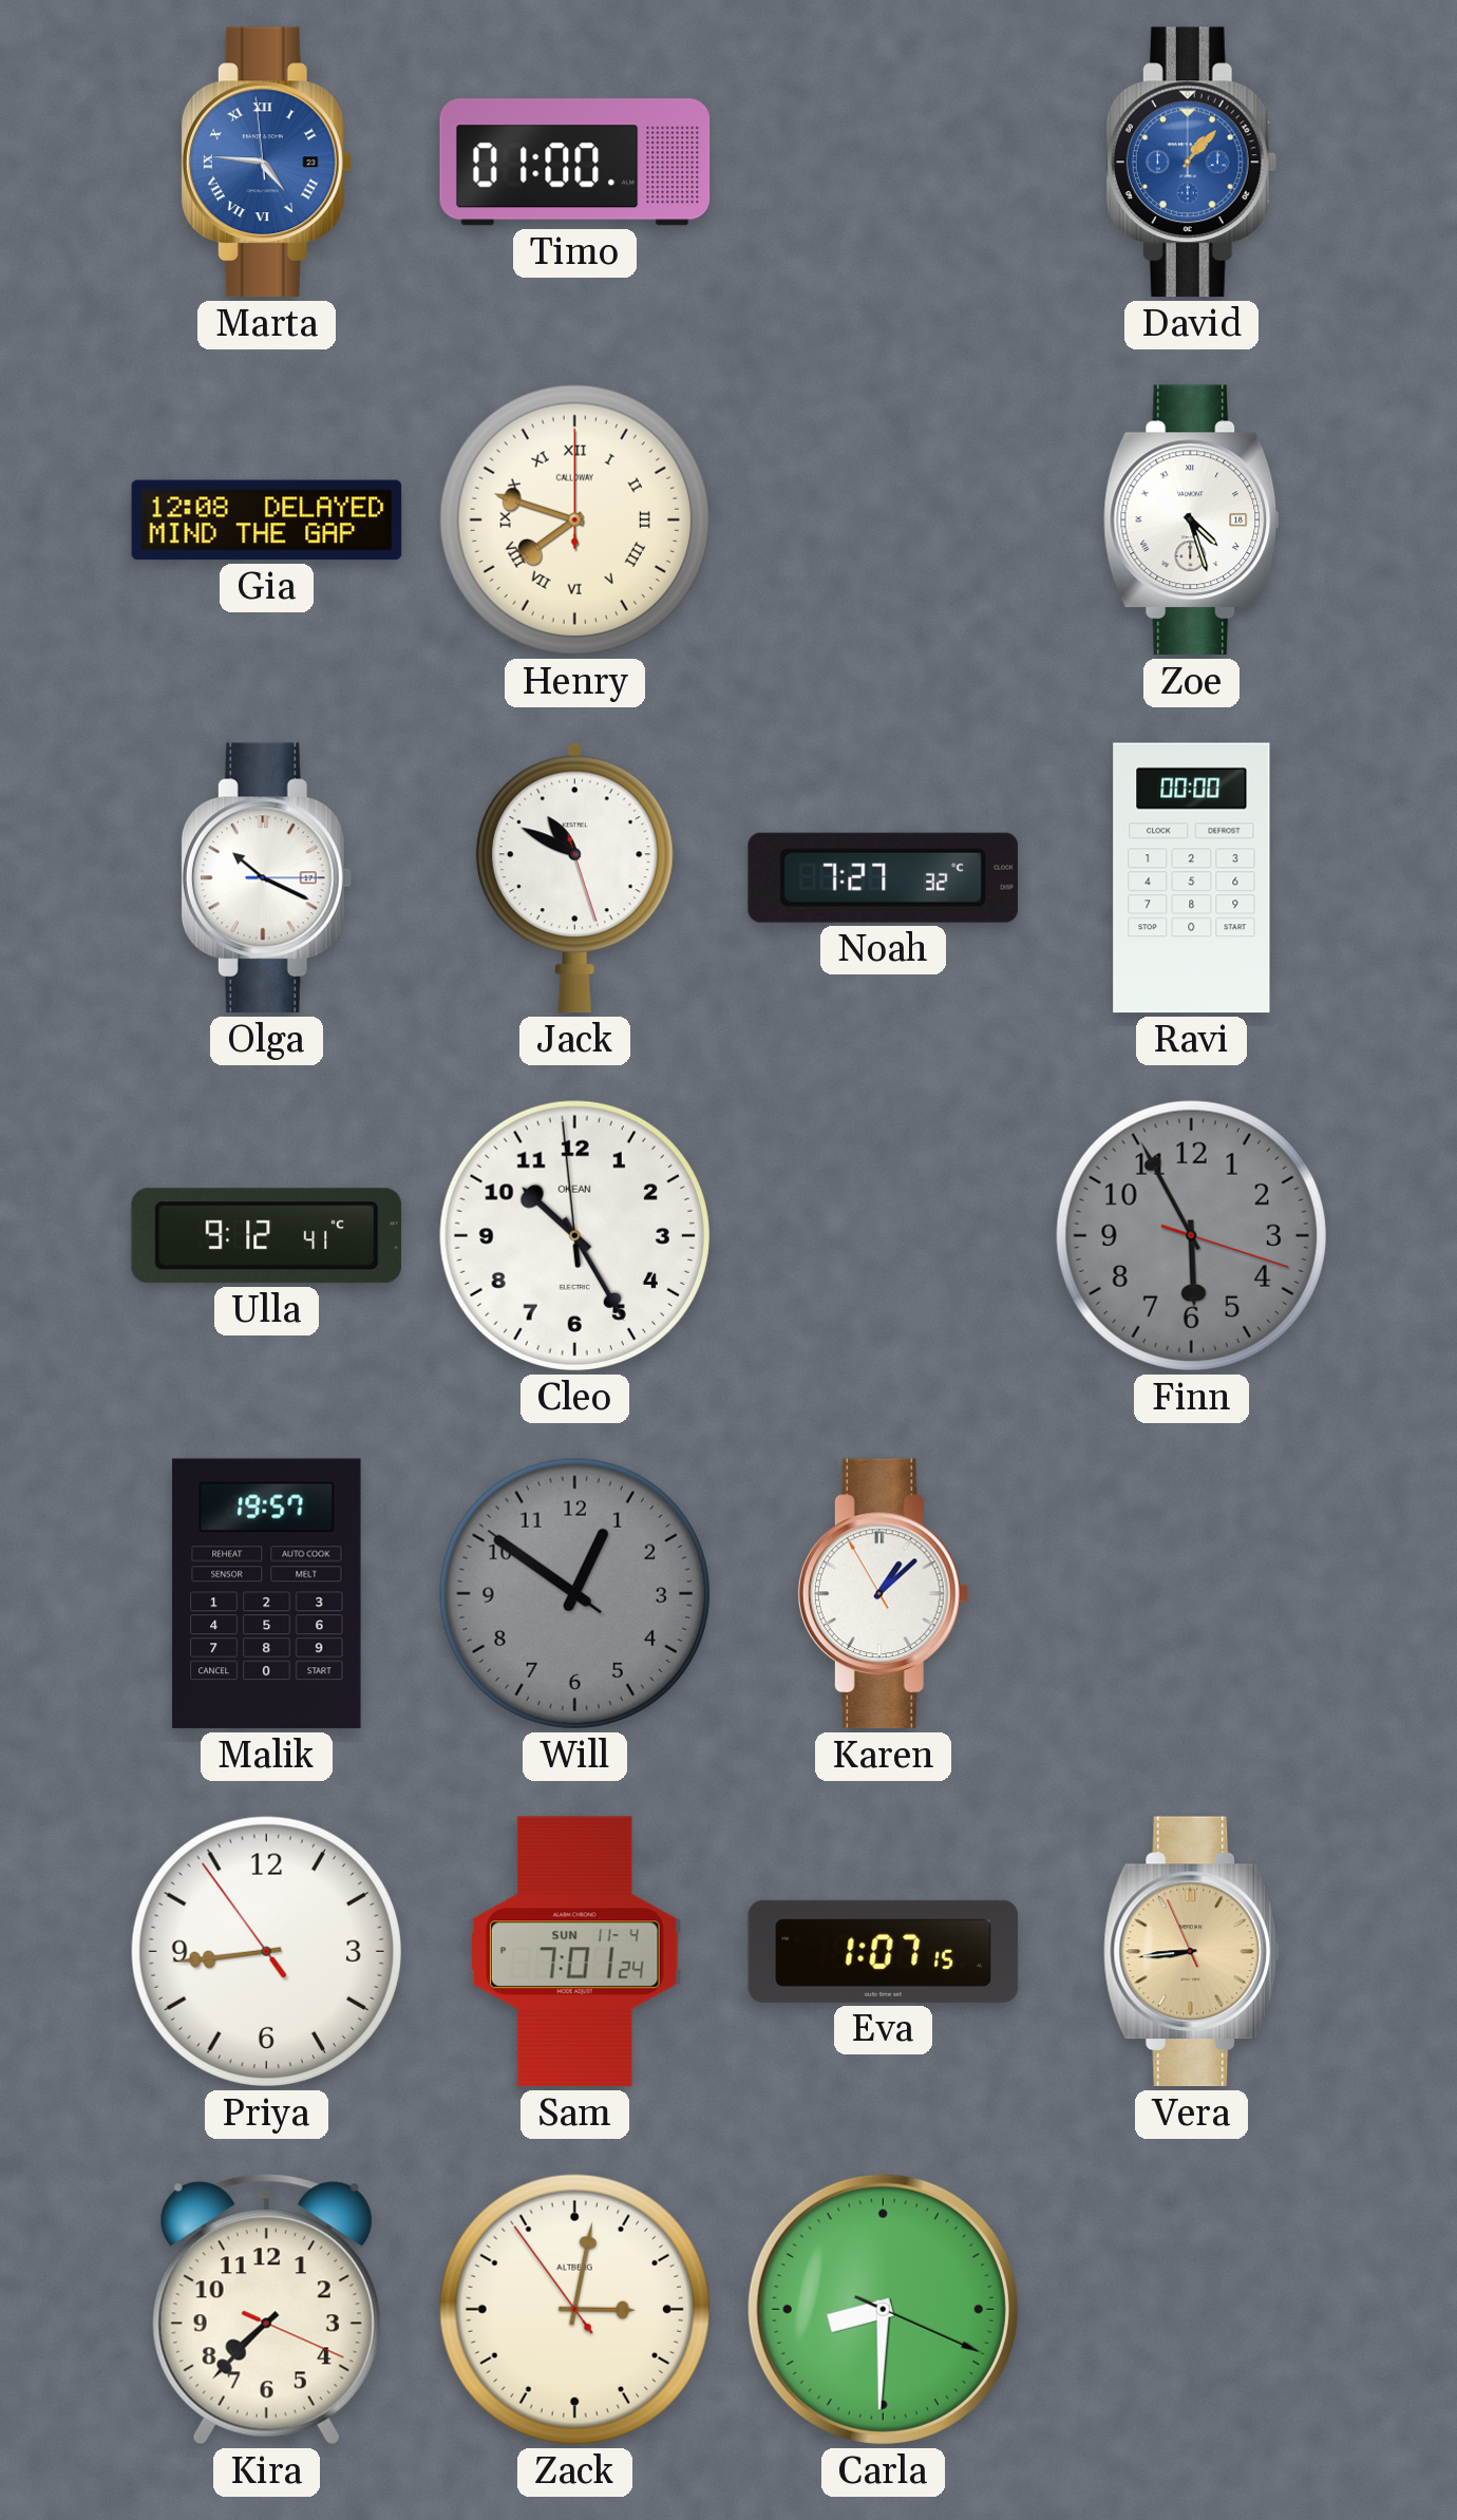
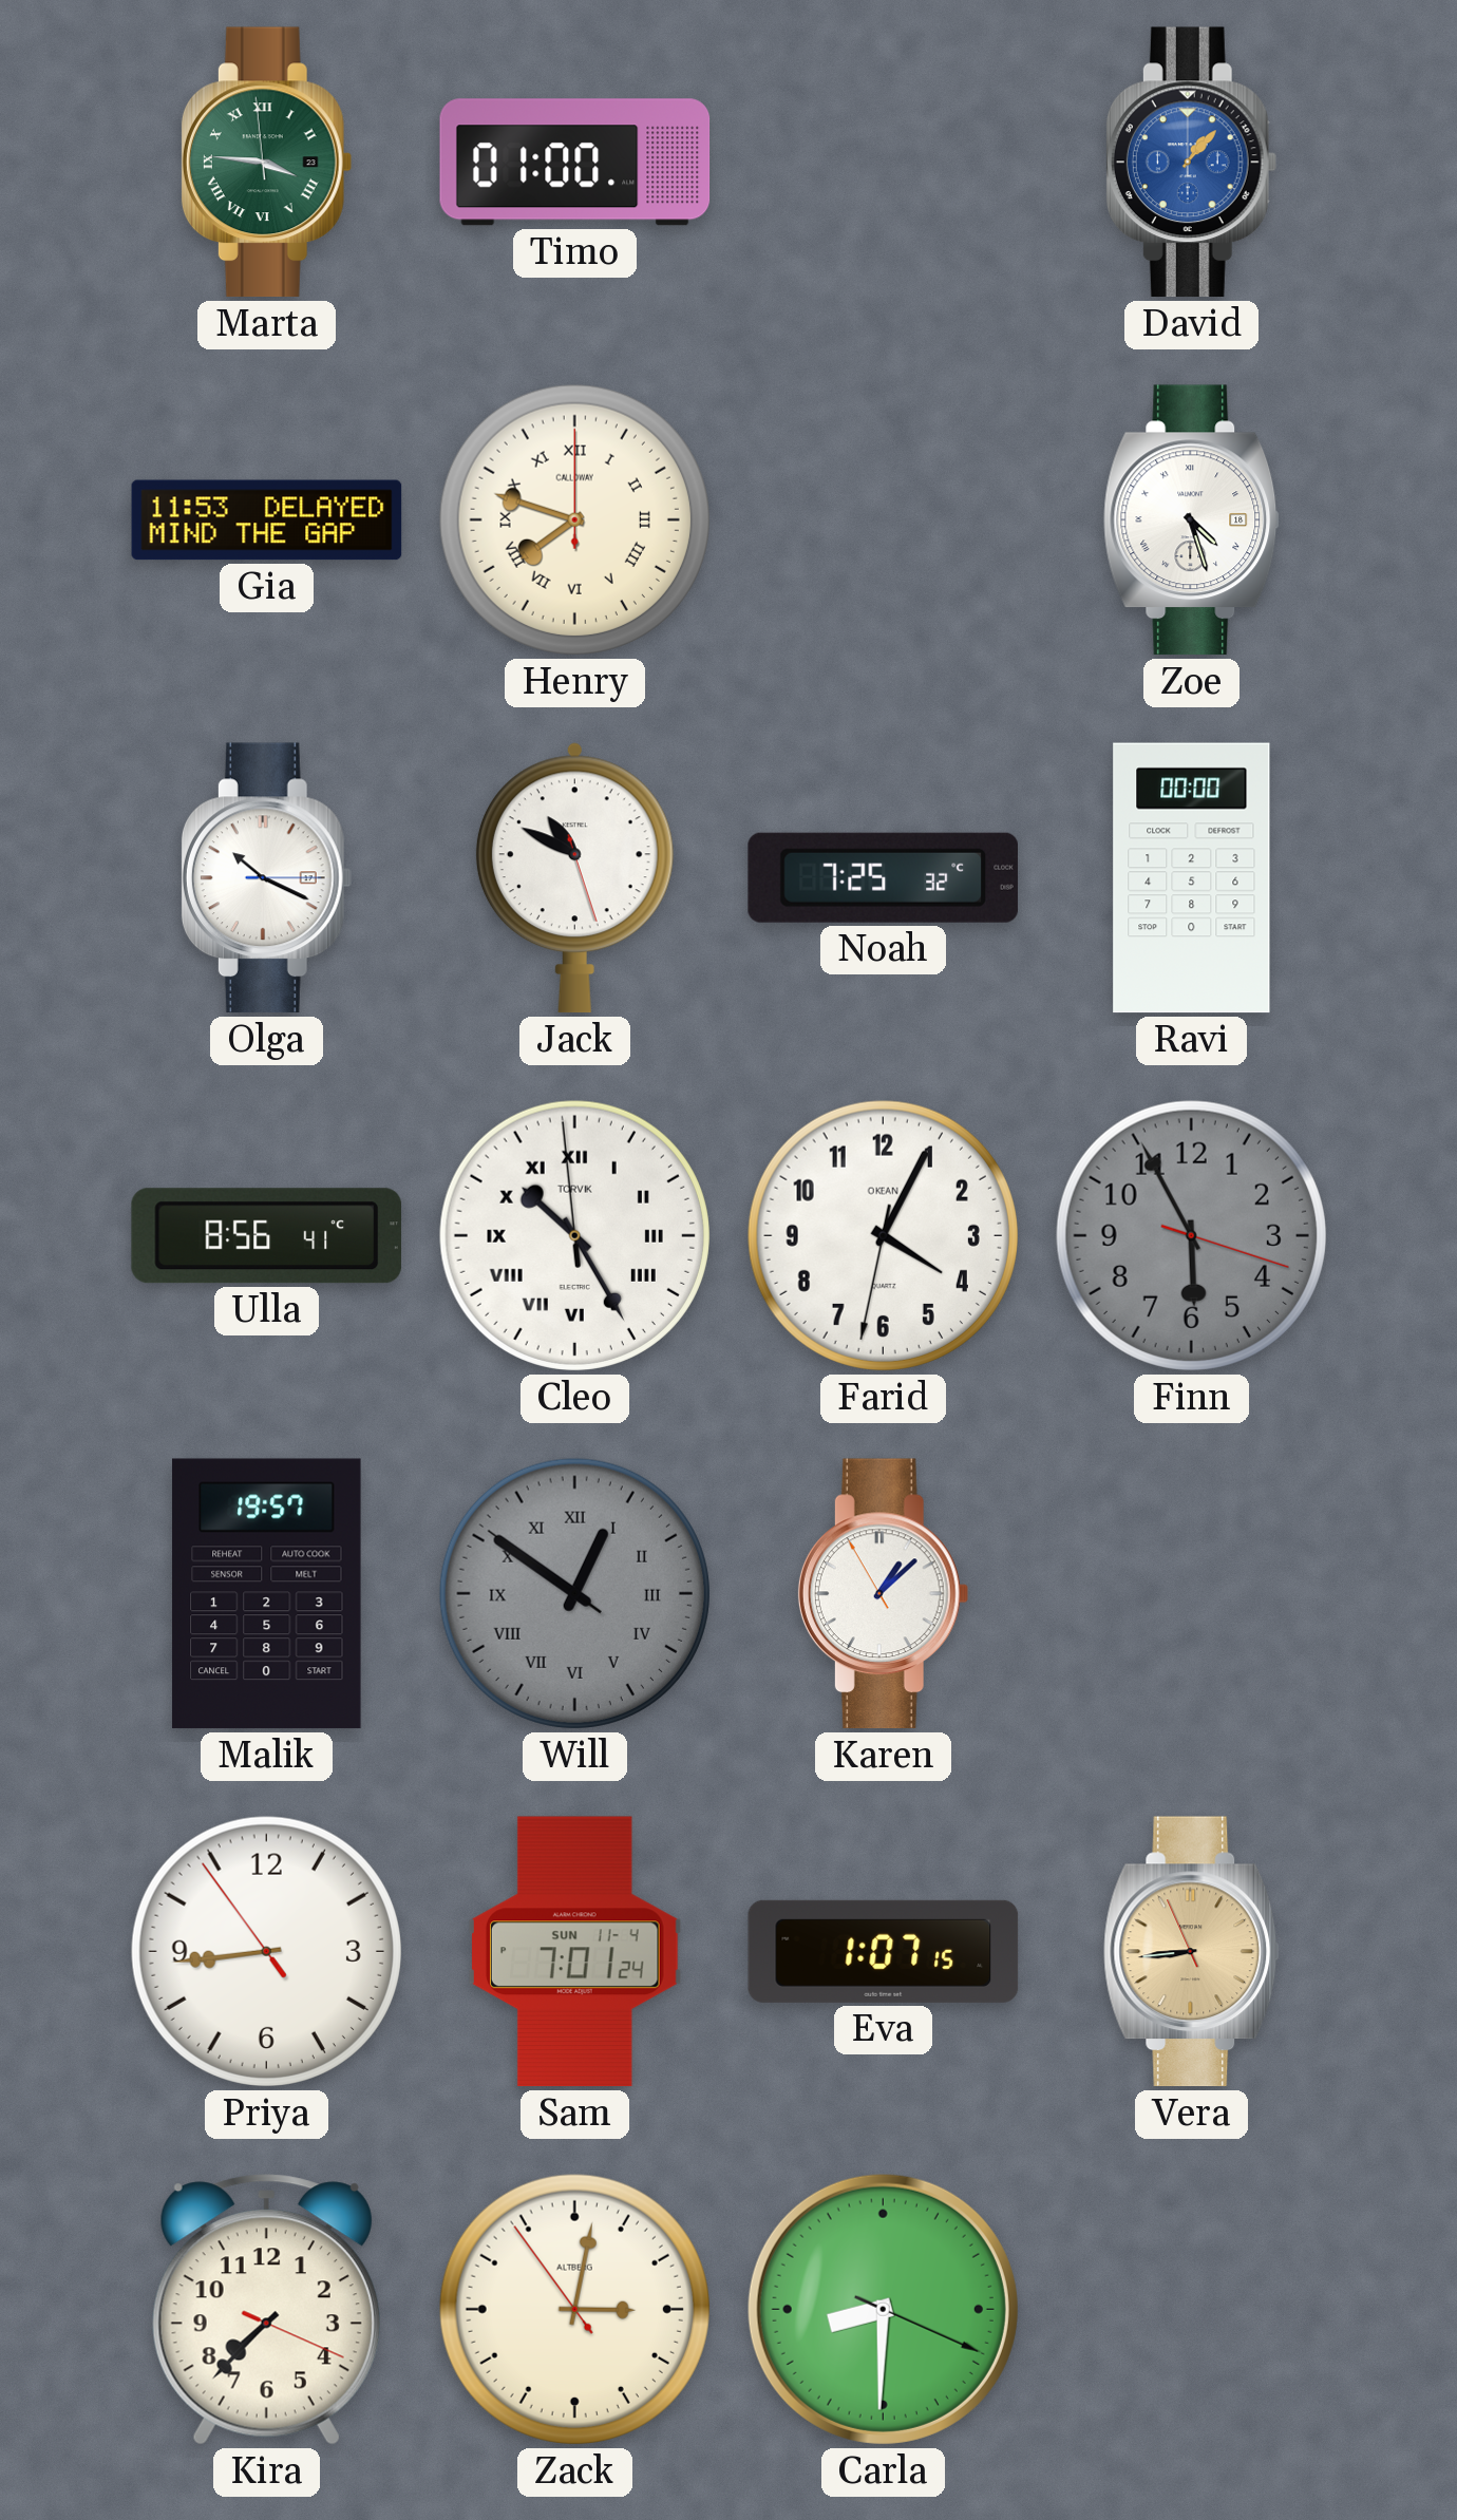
Marta: 4:45 -> 3:45 (266, 163)
Marta dial: blue -> green (266, 163)
Gia: 12:08 -> 11:53 (267, 520)
Noah: 7:27 -> 7:25 (883, 877)
Ulla: 9:12 -> 8:56 (266, 1236)
Cleo numerals: Arabic -> Roman (574, 1235)
Cleo brand: OKEAN -> TORVIK (574, 1235)
Farid: none -> 4:04 (883, 1235)
Will numerals: Arabic -> Roman (574, 1593)
